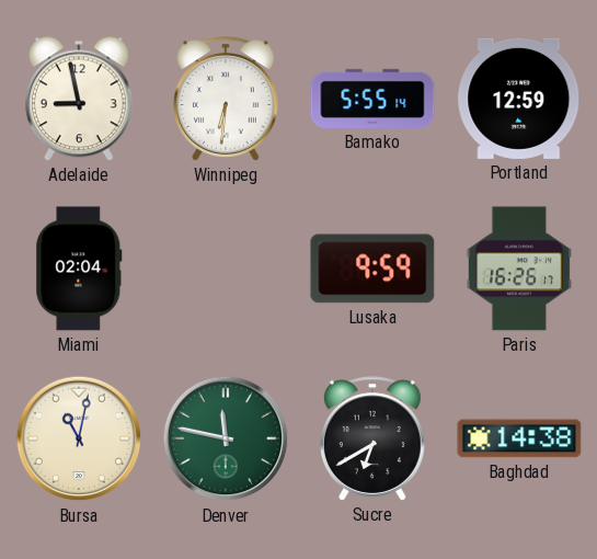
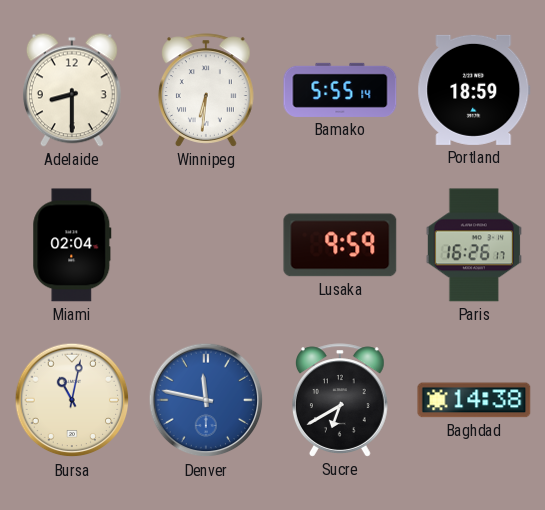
Adelaide: 8:58 -> 8:30 (72, 90)
Portland: 12:59 -> 18:59 (474, 90)
Denver dial: green -> blue (206, 400)
